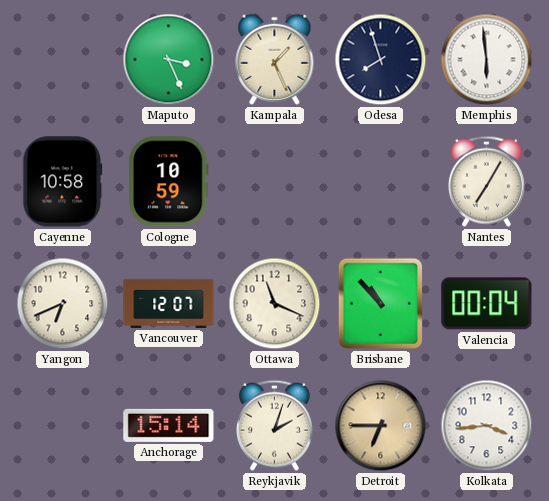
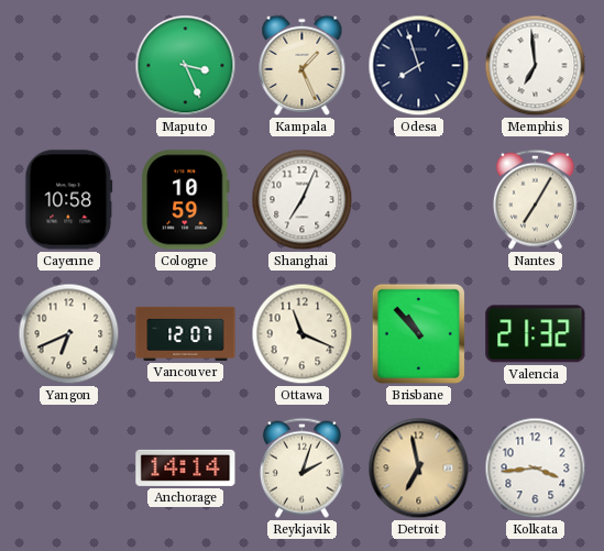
Memphis: 5:59 -> 6:59 (536, 66)
Shanghai: none -> 7:04 (303, 200)
Valencia: 00:04 -> 21:32 (536, 334)
Anchorage: 15:14 -> 14:14 (186, 467)
Detroit: 6:45 -> 6:58 (419, 469)
